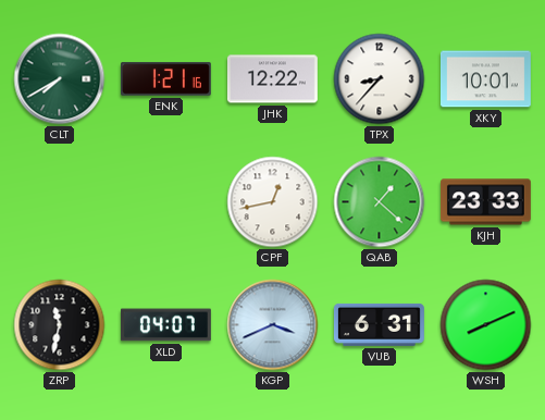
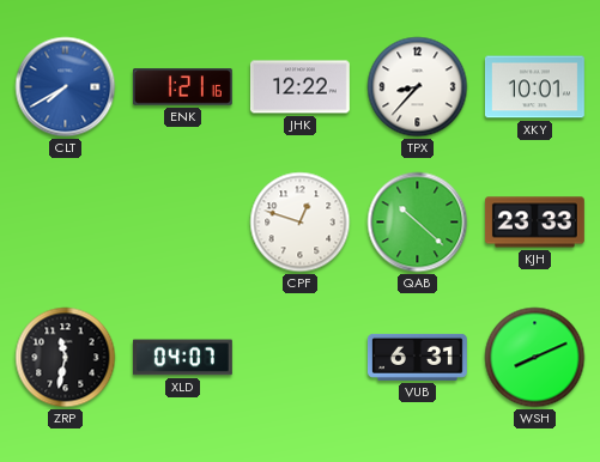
CLT dial: green -> blue (66, 87)
CPF: 12:43 -> 12:48 (301, 223)
QAB: 1:22 -> 10:22 (418, 223)
KGP: 3:41 -> none (273, 325)
